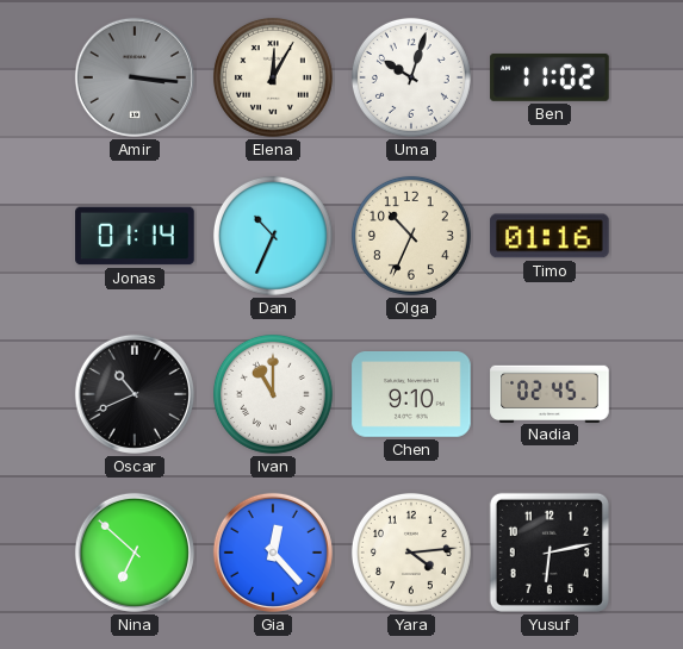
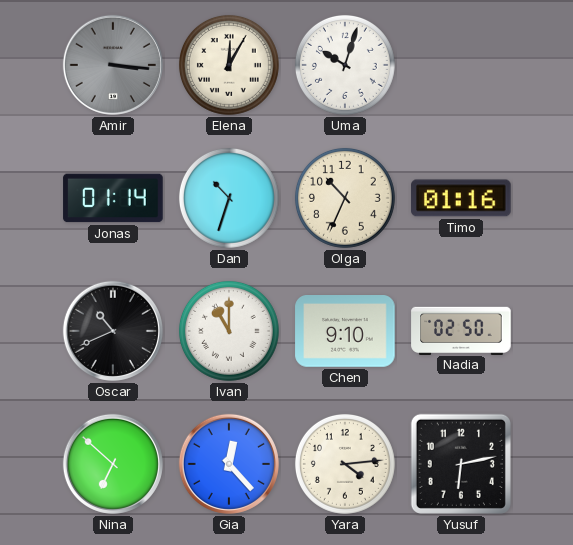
Ben: 11:02 -> none (549, 77)
Dan: 10:34 -> 10:33 (229, 198)
Nadia: 02:45 -> 02:50 (461, 330)
